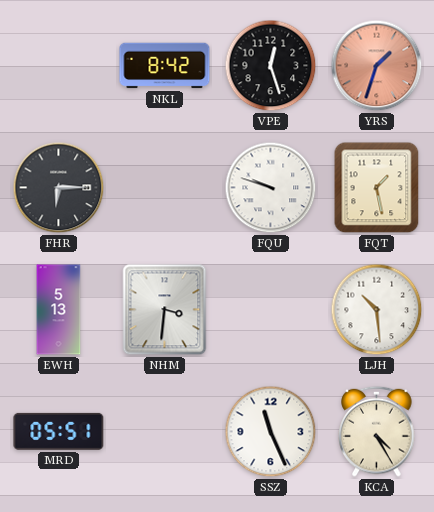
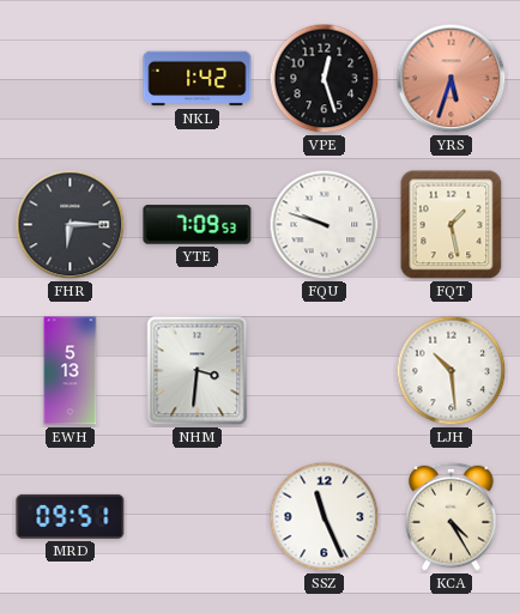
NKL: 8:42 -> 1:42 (198, 79)
YRS: 1:33 -> 5:33 (452, 79)
YTE: none -> 7:09 (198, 225)
MRD: 05:51 -> 09:51 (71, 516)
